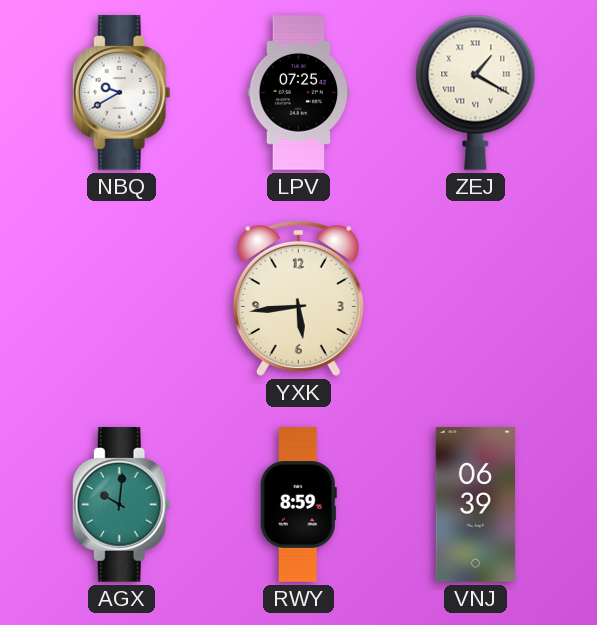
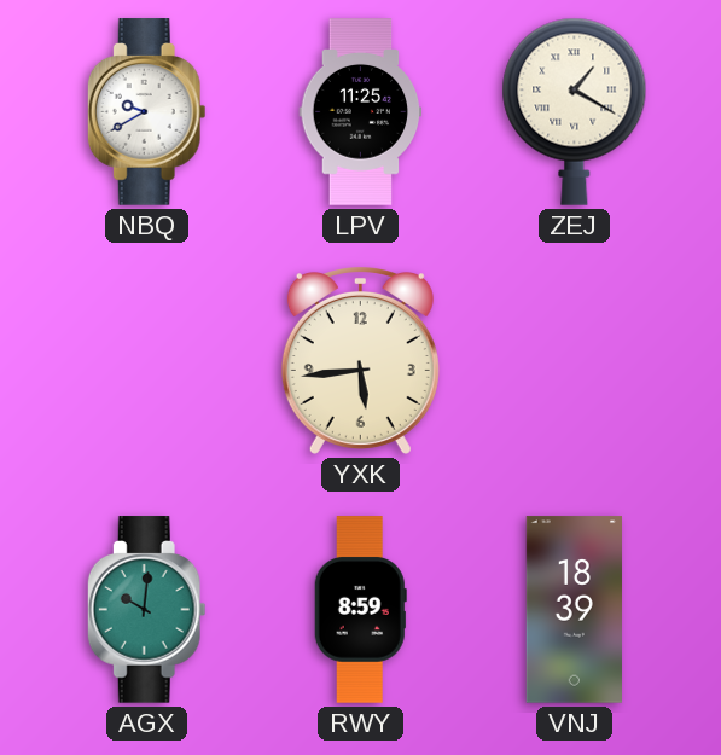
LPV: 07:25 -> 11:25 (361, 112)
VNJ: 06:39 -> 18:39 (575, 610)
